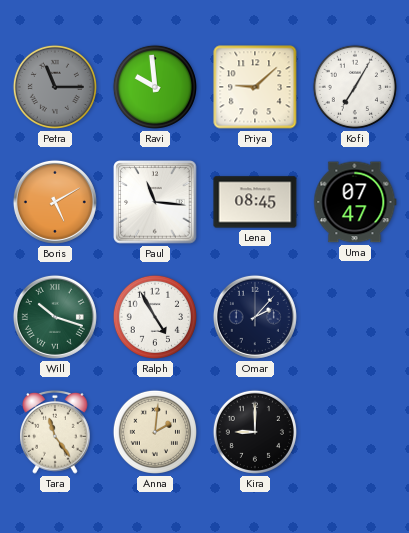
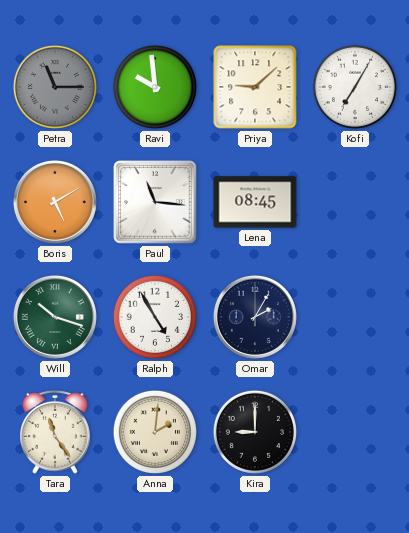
Uma: 07:47 -> none (355, 202)
Omar: 2:07 -> 2:05 (255, 317)
